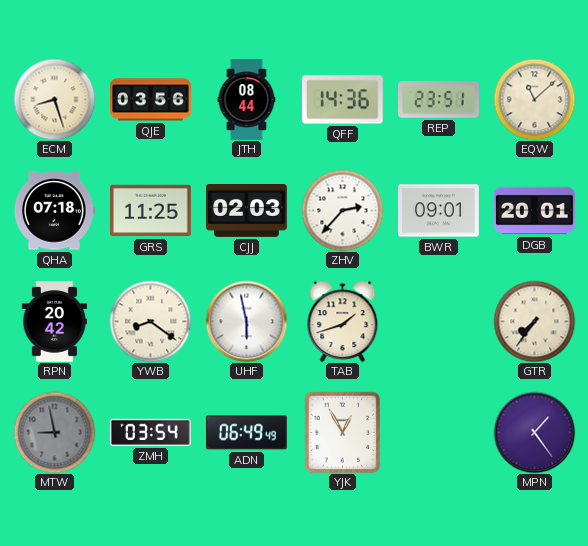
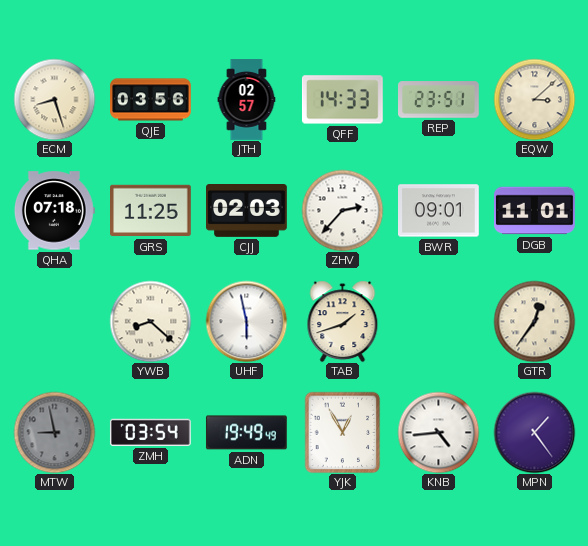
JTH: 08:44 -> 02:57 (247, 100)
QFF: 14:36 -> 14:33 (342, 100)
EQW: 11:08 -> 3:08 (534, 99)
DGB: 20:01 -> 11:01 (535, 211)
RPN: 20:42 -> none (54, 322)
YWB: 8:21 -> 8:22 (150, 321)
GTR: 7:36 -> 12:36 (534, 321)
ADN: 06:49 -> 19:49 (246, 433)
KNB: none -> 4:44 (438, 432)
